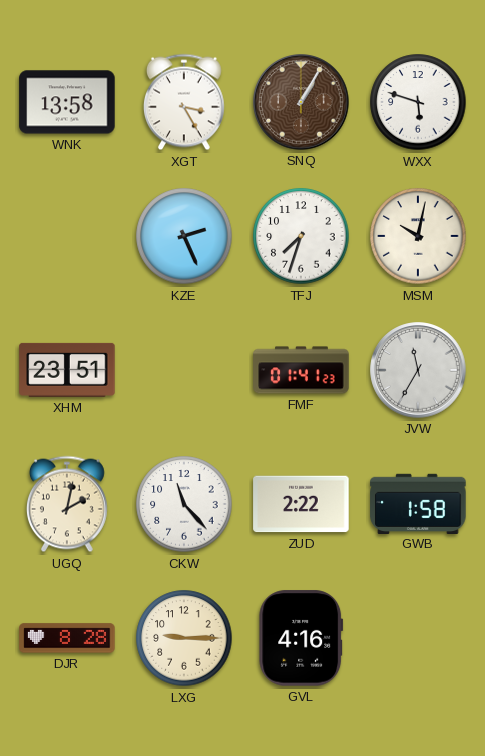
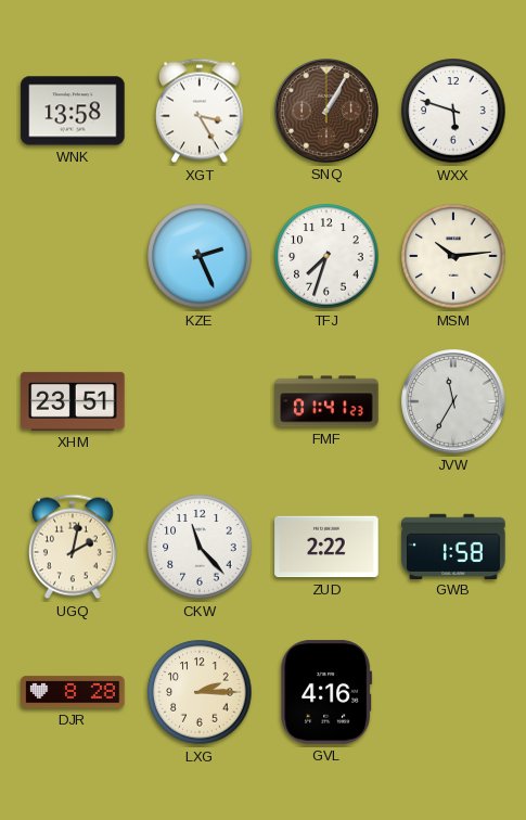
MSM: 10:02 -> 10:14 (453, 256)
LXG: 9:15 -> 2:15 (200, 692)
